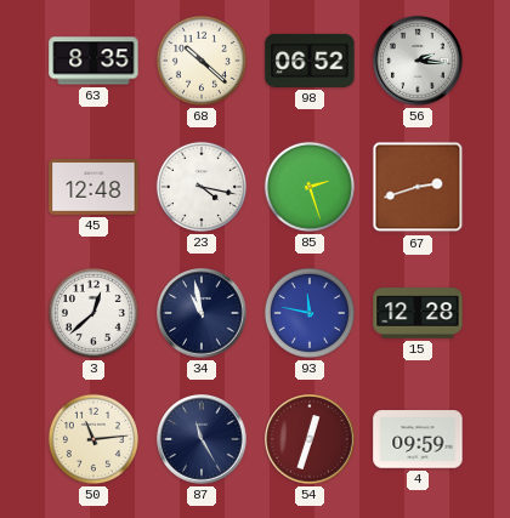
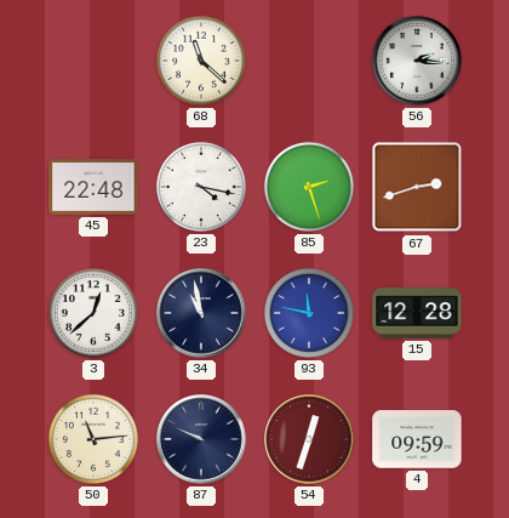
63: 8:35 -> none (93, 61)
68: 10:22 -> 11:22 (201, 61)
98: 06:52 -> none (310, 61)
45: 12:48 -> 22:48 (93, 187)
87: 11:25 -> 9:49 (201, 439)
